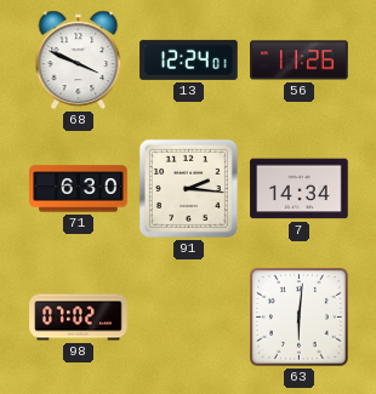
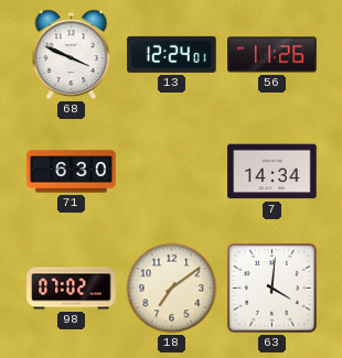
91: 2:16 -> none (188, 188)
18: none -> 7:09 (172, 289)
63: 6:01 -> 4:01 (272, 289)
